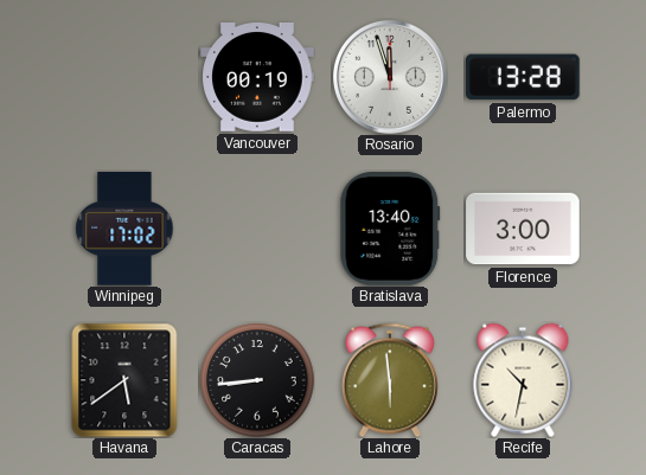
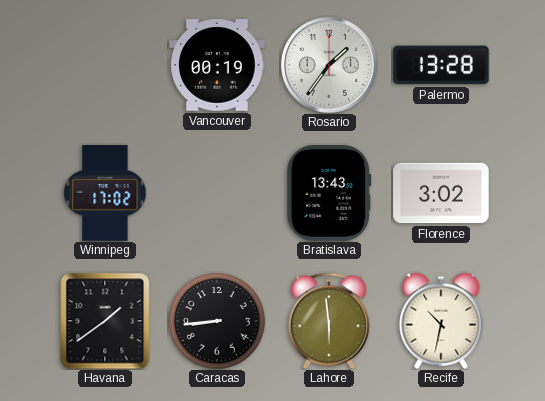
Rosario: 11:57 -> 1:36 (330, 66)
Bratislava: 13:40 -> 13:43 (329, 193)
Florence: 3:00 -> 3:02 (441, 193)
Havana: 5:39 -> 1:39 (105, 321)
